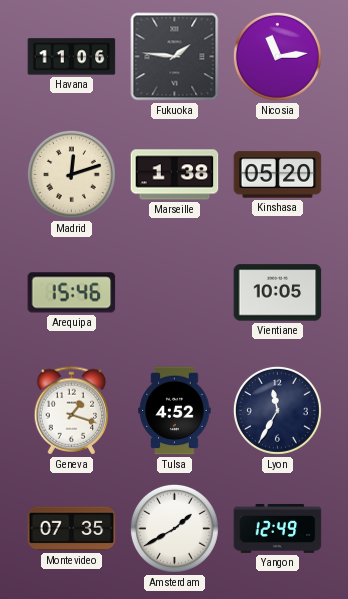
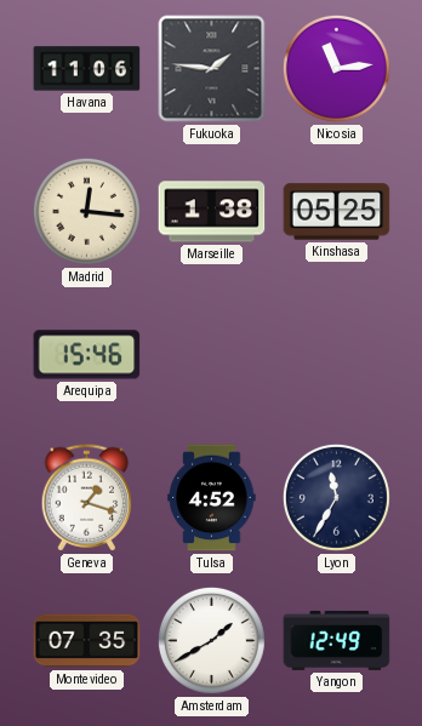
Madrid: 12:12 -> 12:16 (86, 211)
Kinshasa: 05:20 -> 05:25 (337, 212)
Vientiane: 10:05 -> none (278, 293)
